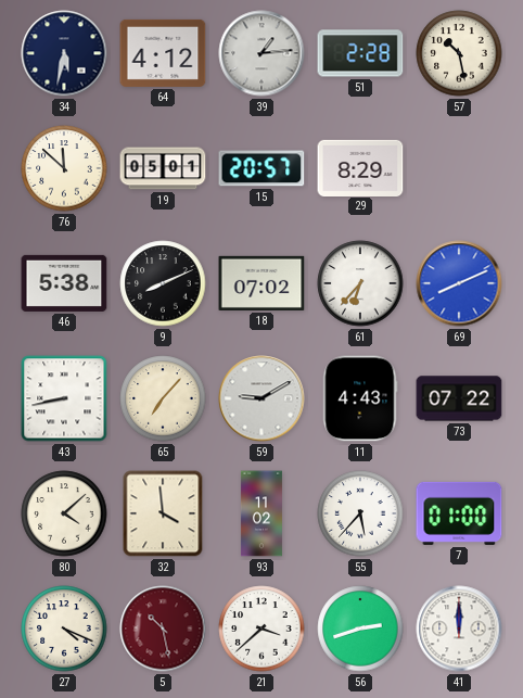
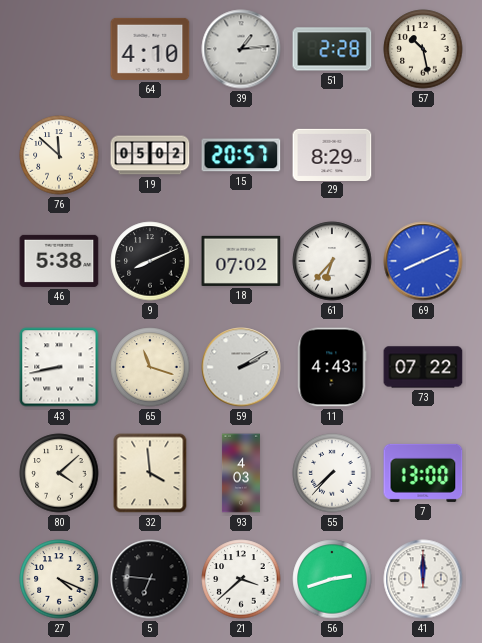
34: 5:32 -> none (64, 53)
64: 4:12 -> 4:10 (150, 49)
19: 05:01 -> 05:02 (150, 155)
65: 7:07 -> 11:18 (150, 367)
59: 9:10 -> 2:10 (241, 367)
93: 11:02 -> 4:03 (241, 473)
55: 5:37 -> 7:37 (332, 473)
7: 01:00 -> 13:00 (423, 473)
5: 10:28 -> 6:46 (150, 579)
5 dial: burgundy -> black (150, 579)
